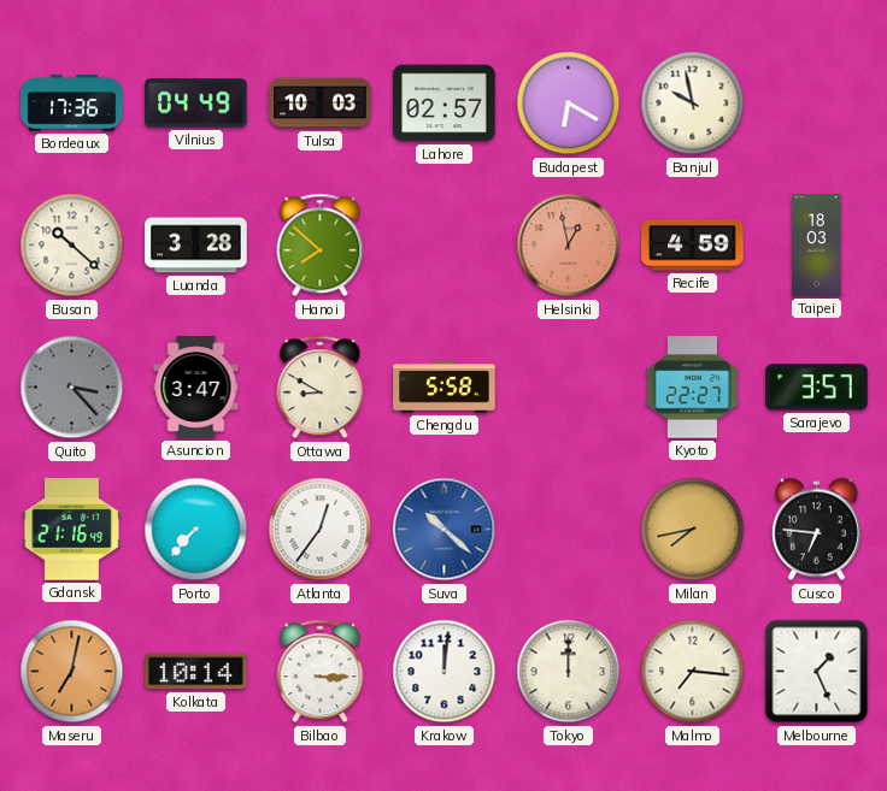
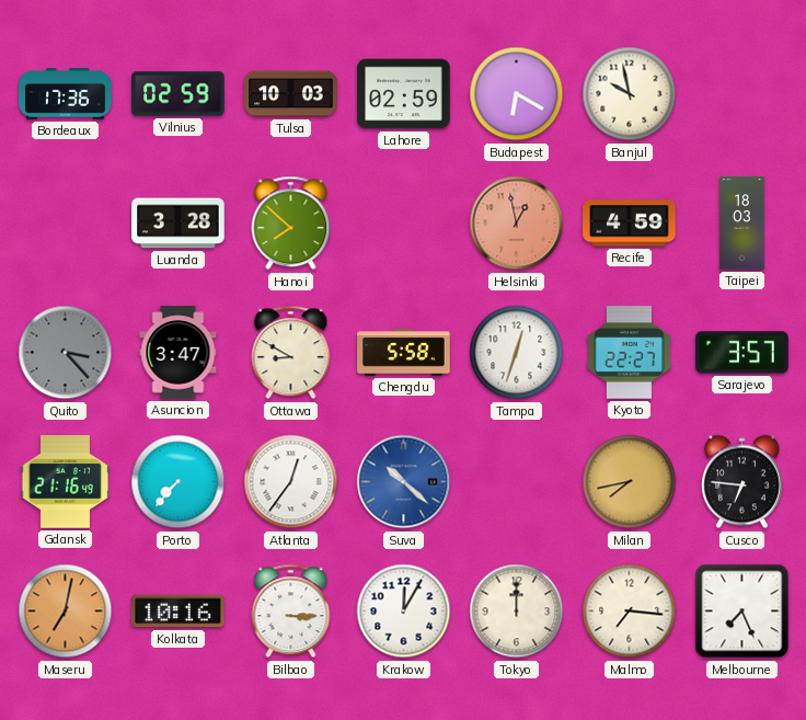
Vilnius: 04:49 -> 02:59 (179, 94)
Lahore: 02:57 -> 02:59 (404, 94)
Busan: 10:22 -> none (72, 246)
Tampa: none -> 12:33 (517, 353)
Kolkata: 10:14 -> 10:16 (179, 612)
Krakow: 12:01 -> 12:05 (404, 612)
Melbourne: 1:26 -> 7:26 (742, 612)
